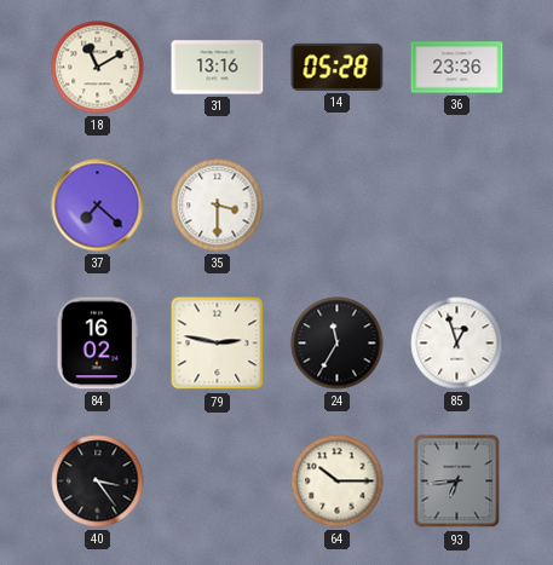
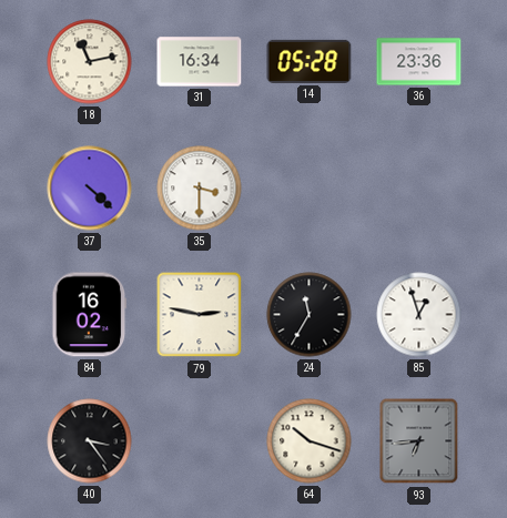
18: 11:10 -> 11:13 (90, 62)
31: 13:16 -> 16:34 (200, 62)
37: 7:22 -> 4:22 (90, 189)
64: 10:15 -> 10:18 (310, 441)
